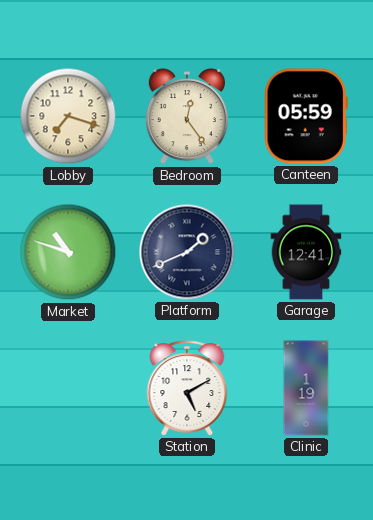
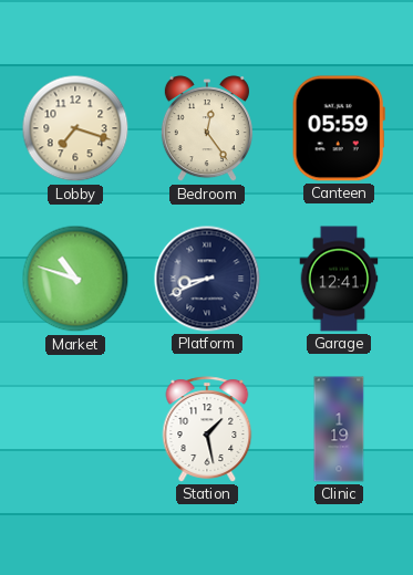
Platform: 1:41 -> 8:41 (207, 279)
Station: 5:10 -> 1:28 (207, 429)
